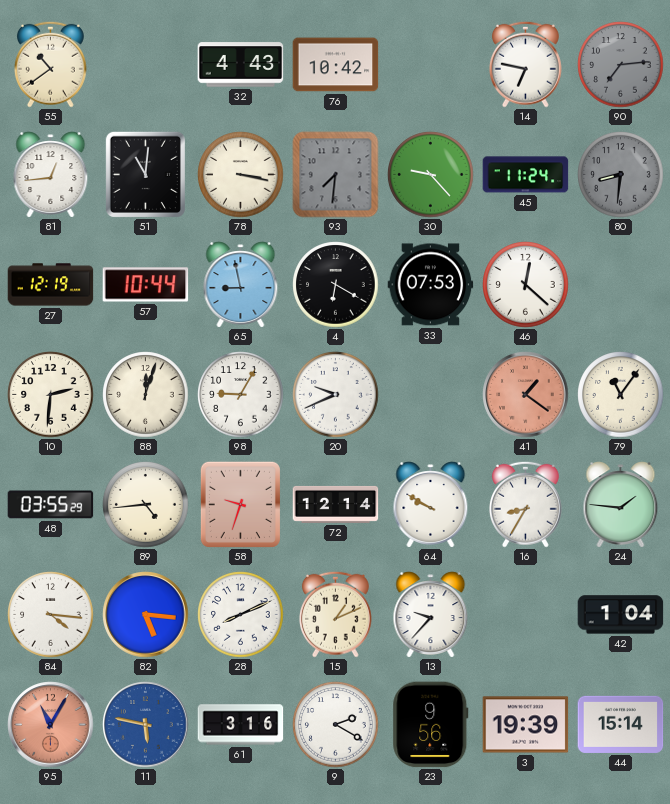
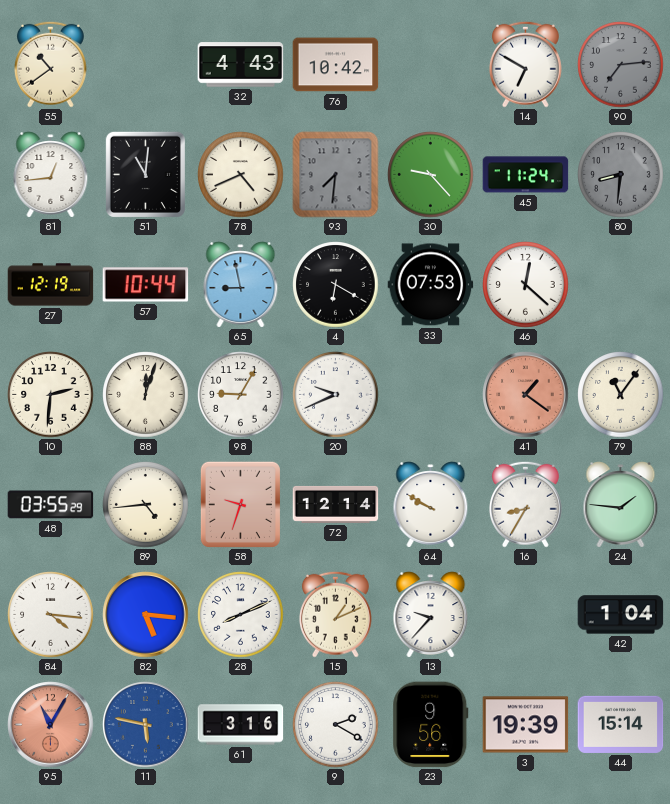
14: 6:47 -> 6:50 (525, 64)
78: 3:17 -> 4:41 (241, 175)
